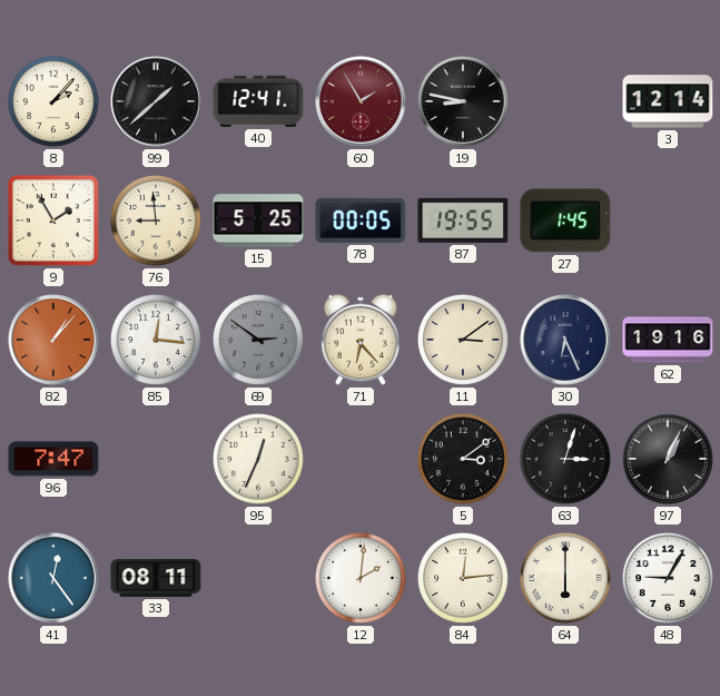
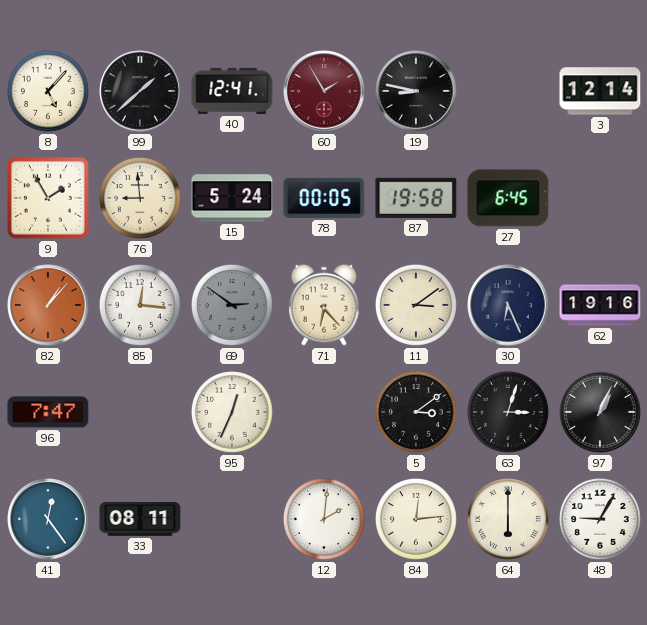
8: 2:07 -> 5:07 (48, 91)
15: 5:25 -> 5:24 (232, 198)
87: 19:55 -> 19:58 (416, 198)
27: 1:45 -> 6:45 (508, 198)
